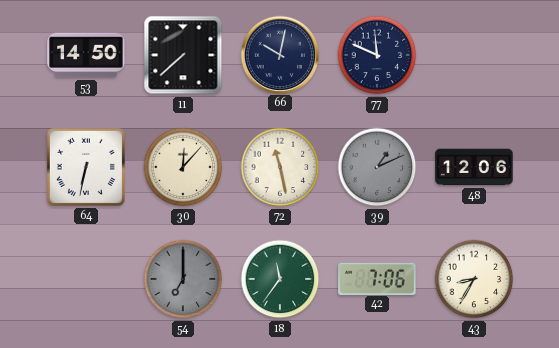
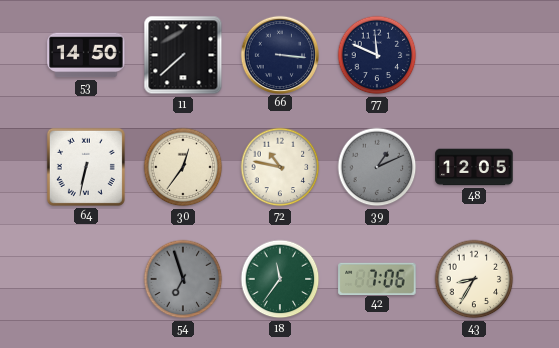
66: 10:02 -> 3:16 (279, 54)
30: 12:07 -> 12:36 (183, 167)
72: 11:28 -> 10:47 (280, 167)
48: 12:06 -> 12:05 (474, 167)
54: 7:00 -> 6:57 (183, 279)
